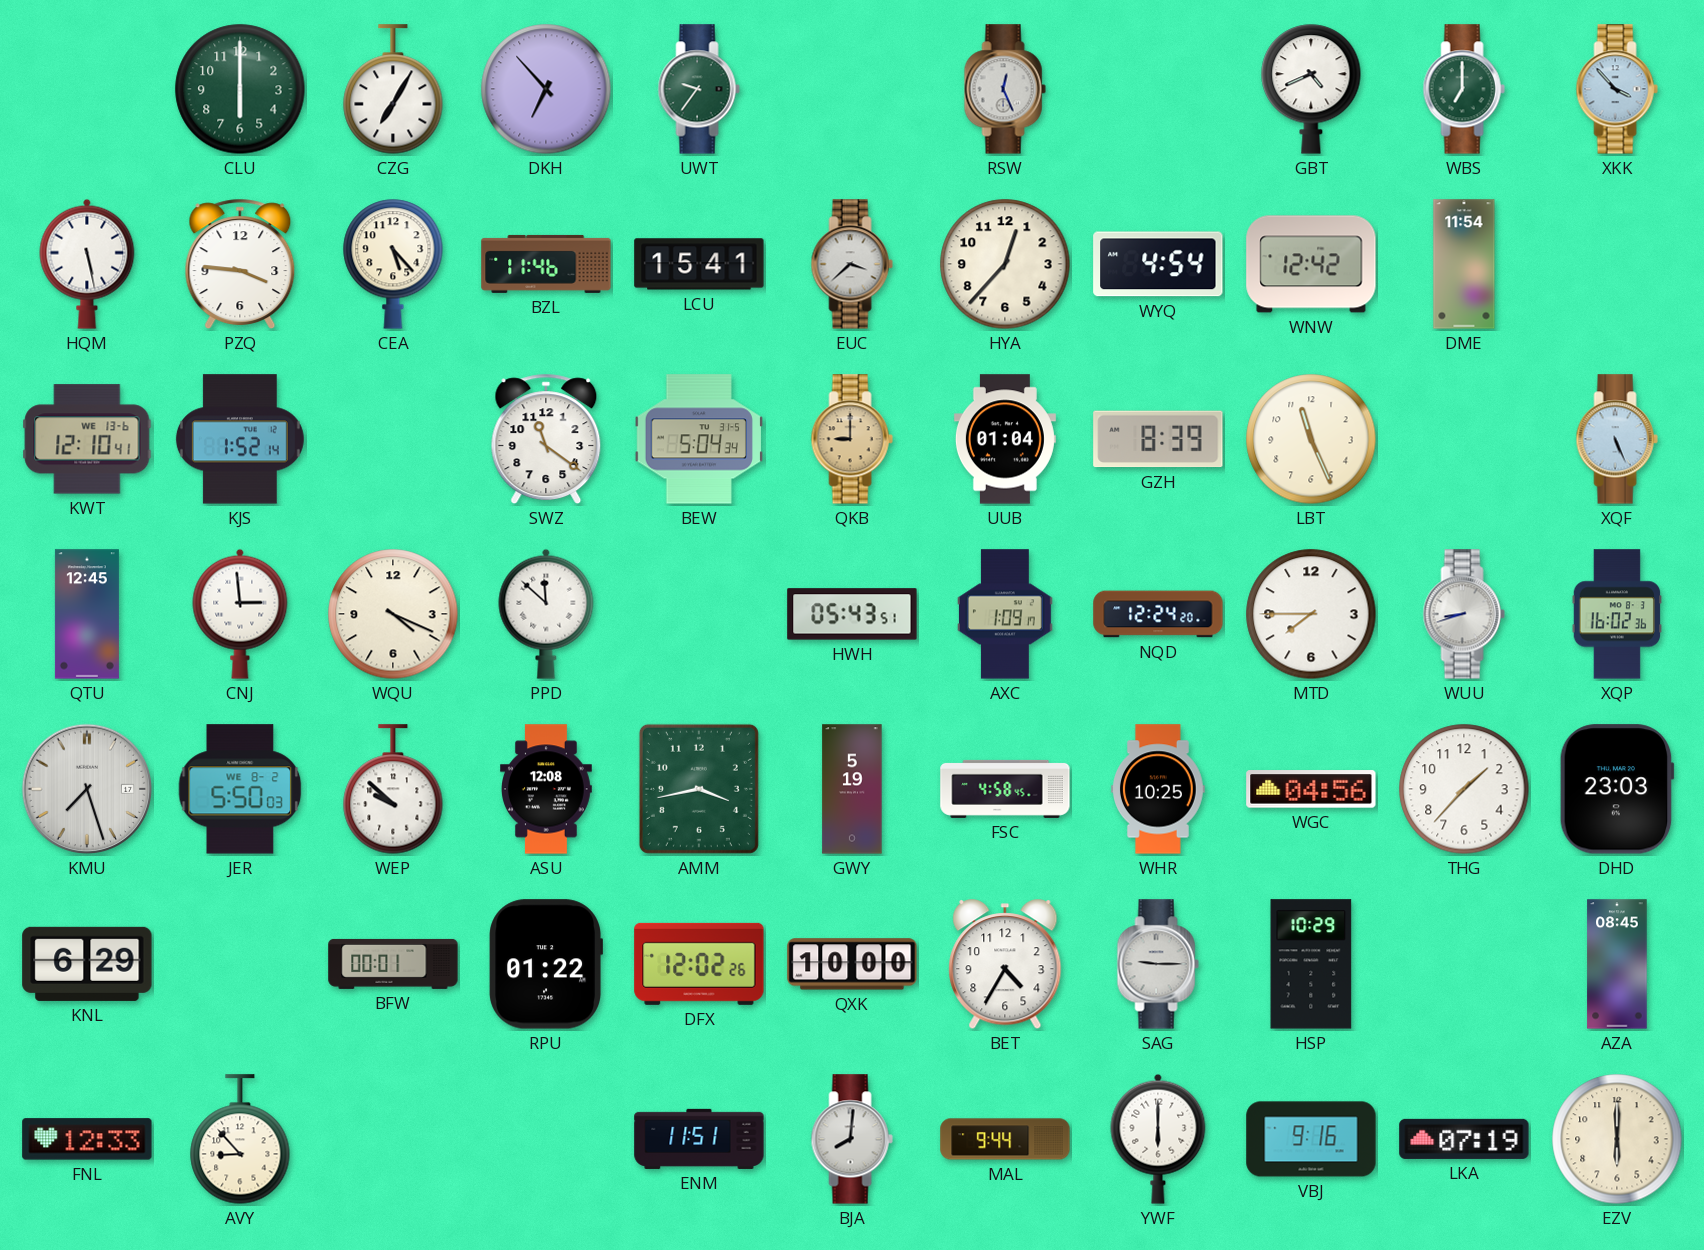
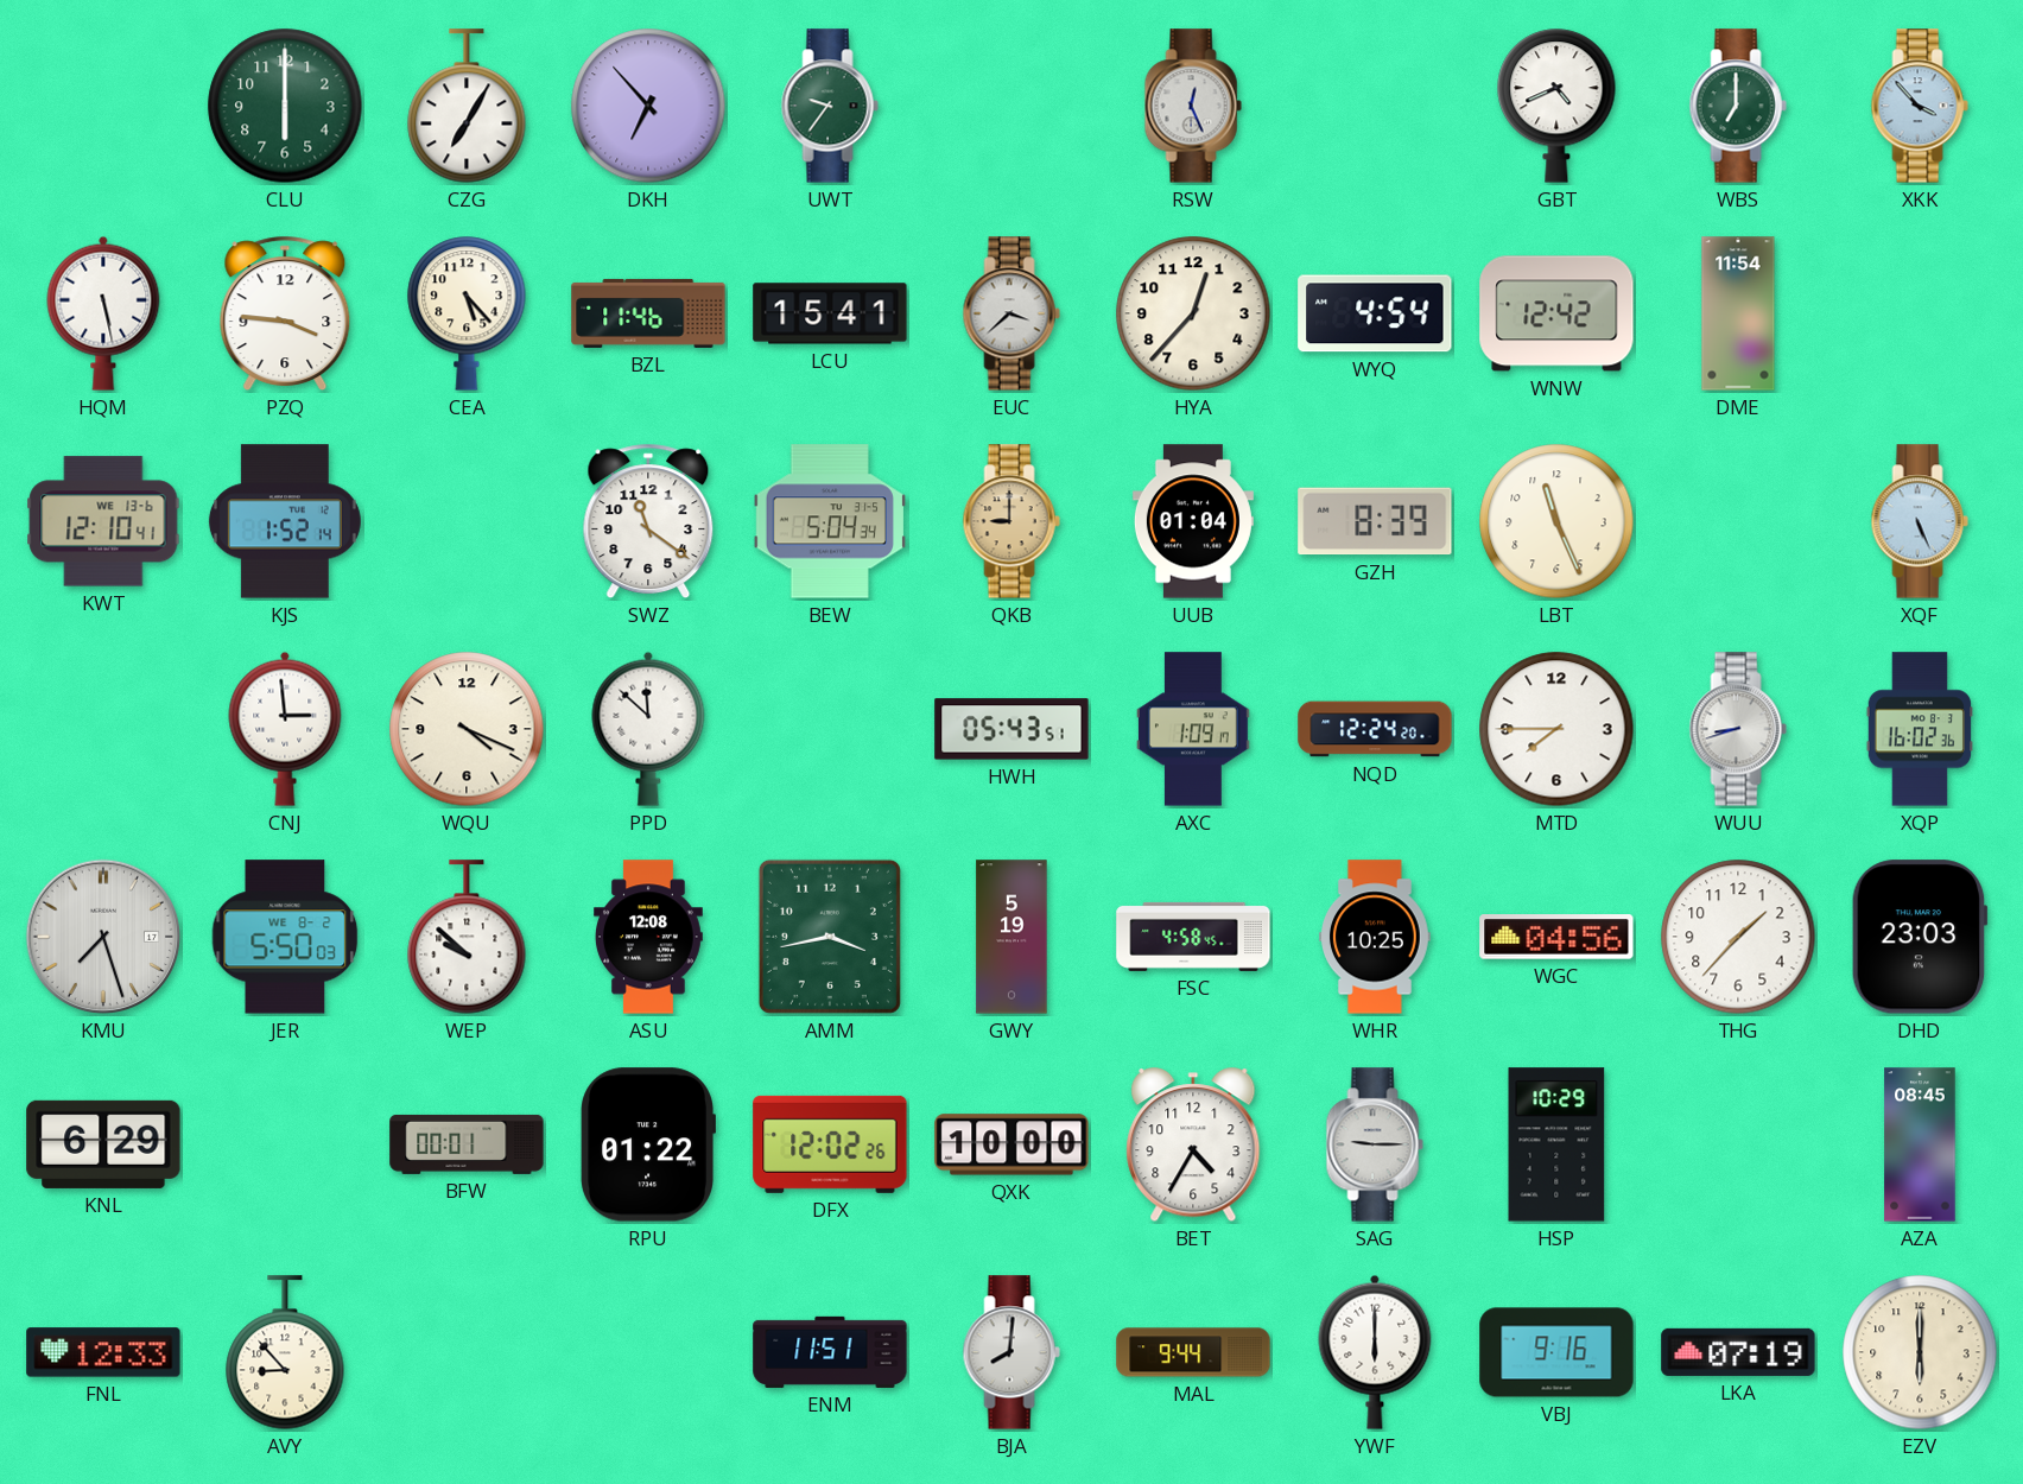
QTU: 12:45 -> none (87, 614)
